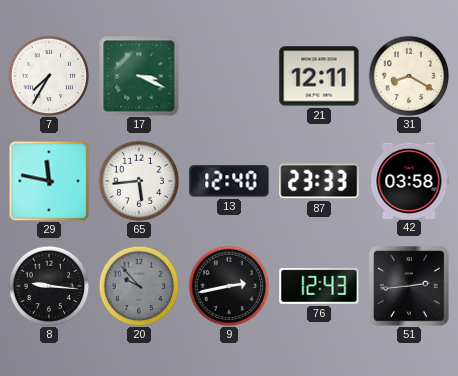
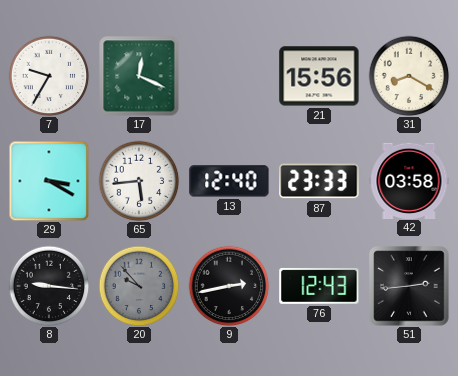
7: 7:35 -> 9:35 (49, 76)
17: 3:19 -> 12:19 (139, 76)
21: 12:11 -> 15:56 (319, 76)
29: 11:47 -> 3:20 (49, 181)
